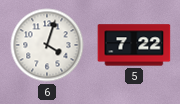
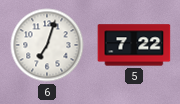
6: 4:03 -> 7:03 (47, 45)
